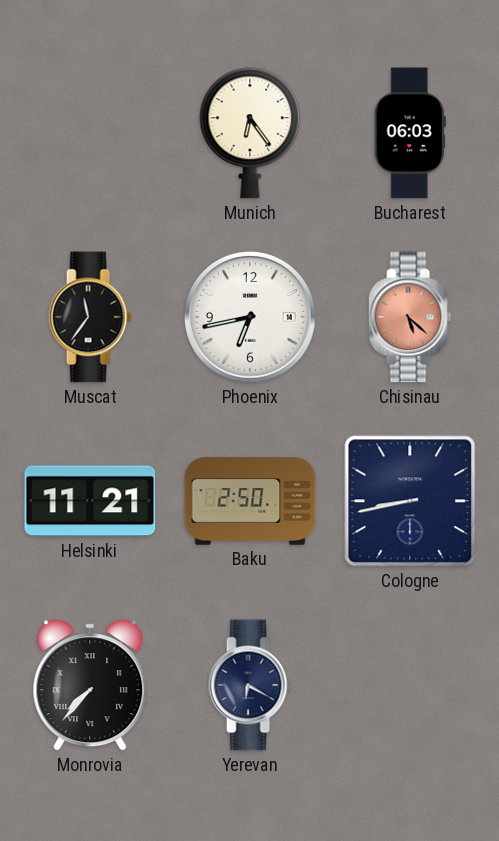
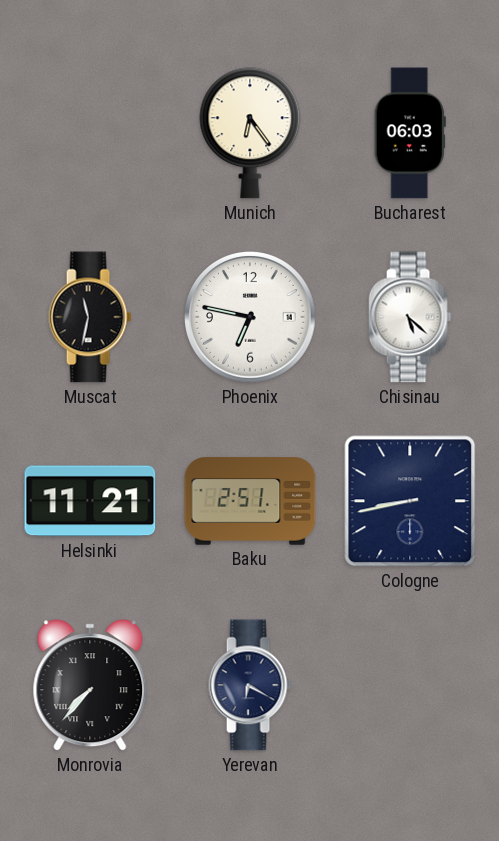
Muscat: 11:36 -> 11:32 (90, 317)
Phoenix: 6:43 -> 6:47 (251, 318)
Chisinau dial: salmon -> white (410, 317)
Baku: 2:50 -> 2:51 (250, 501)
